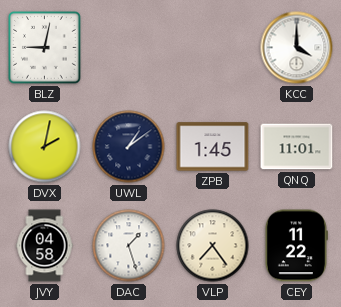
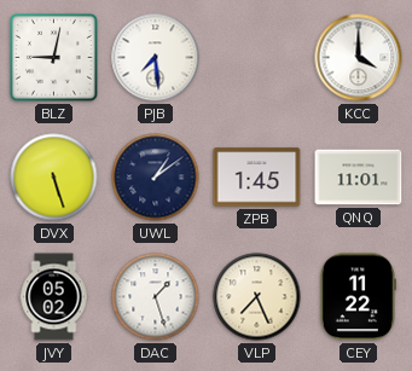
PJB: none -> 7:29 (156, 58)
DVX: 2:02 -> 5:27 (54, 178)
JVY: 04:58 -> 05:02 (54, 297)
VLP: 7:24 -> 7:26 (257, 297)
